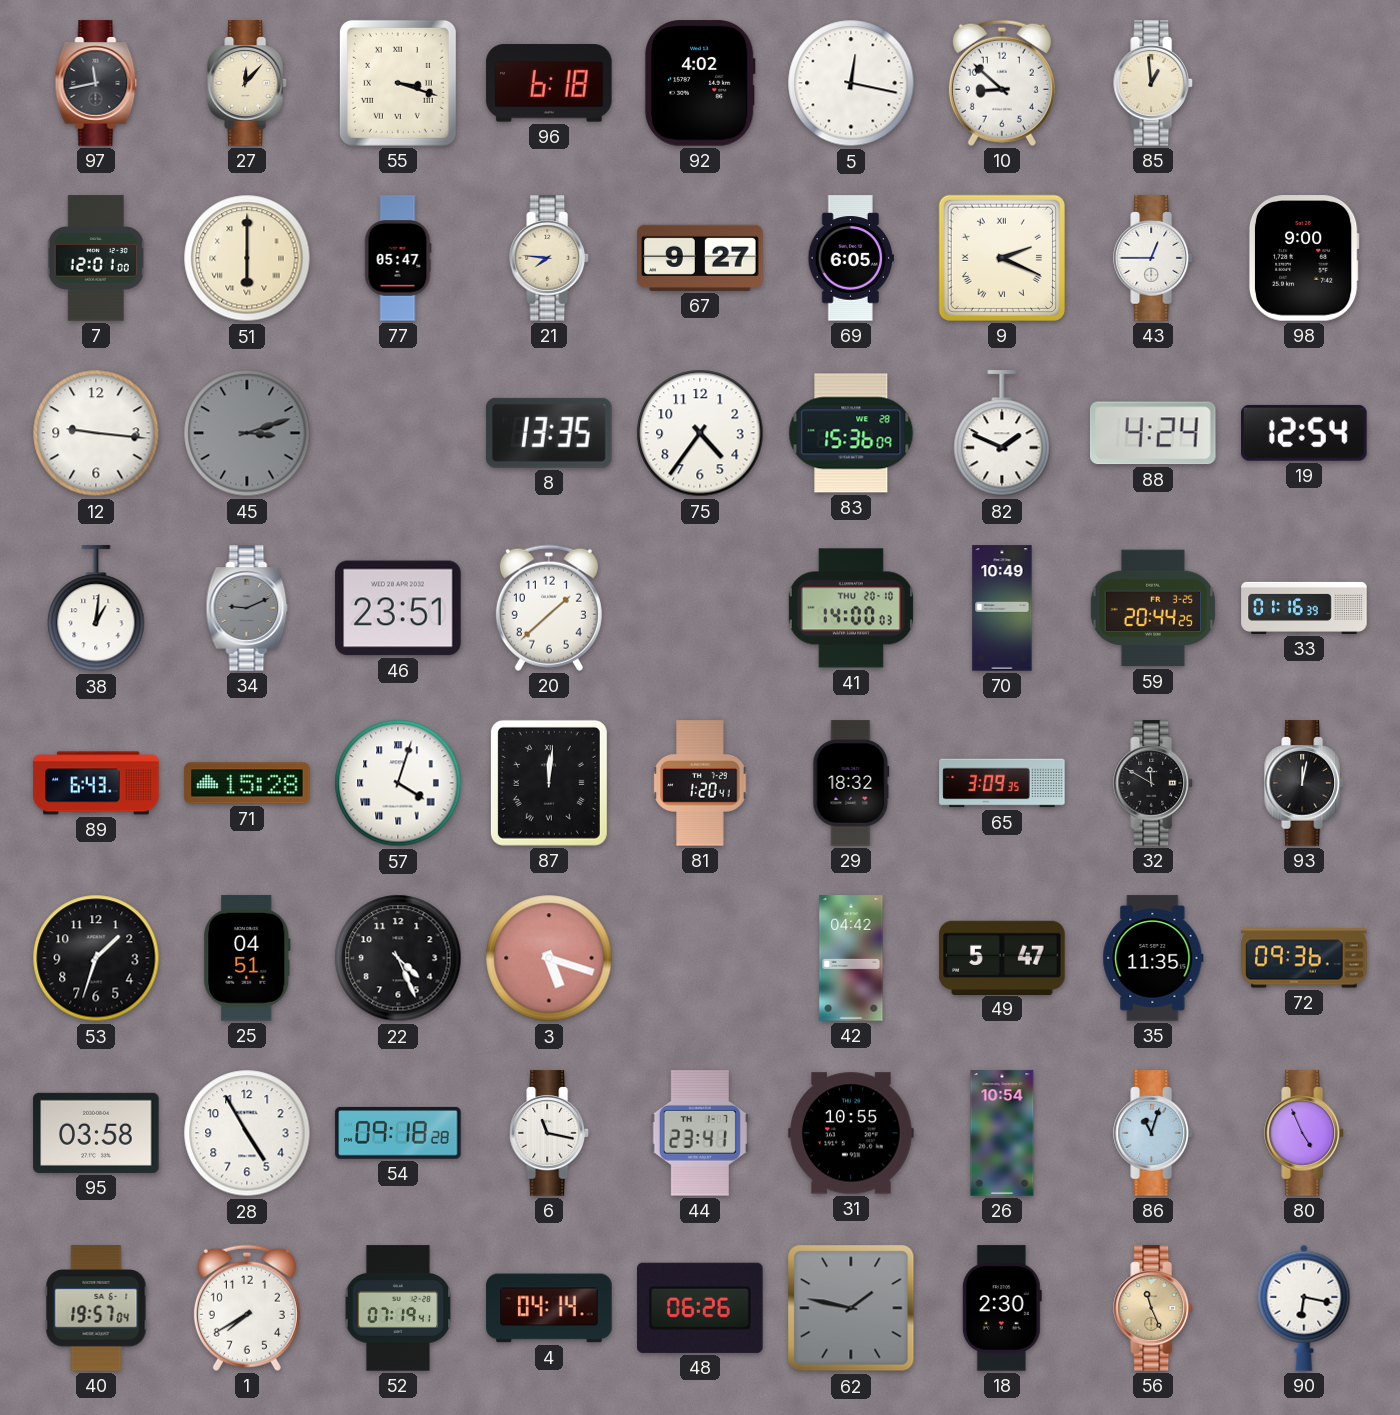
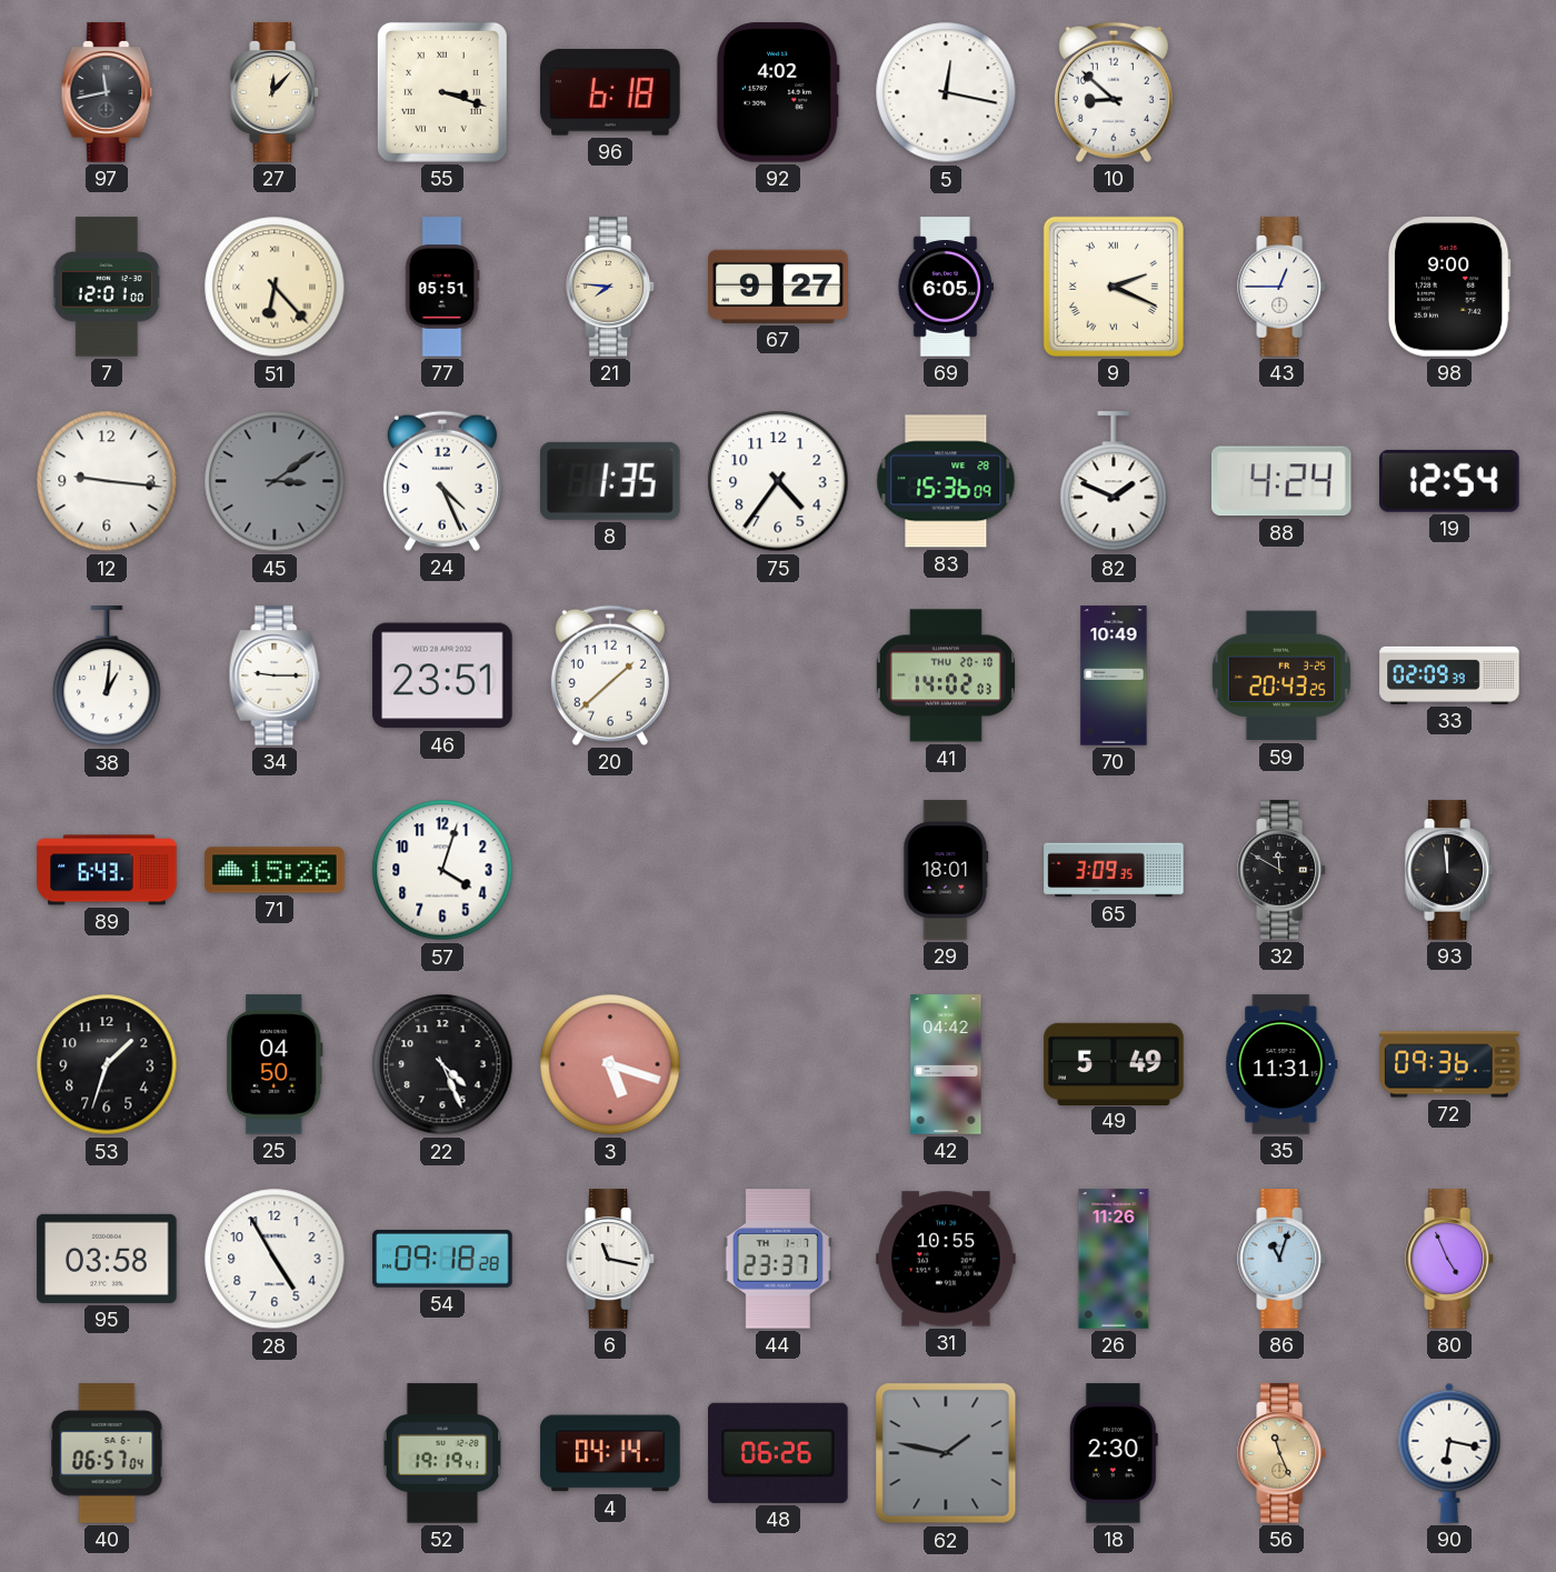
85: 12:59 -> none (1154, 83)
51: 6:00 -> 6:23 (275, 287)
77: 05:47 -> 05:51 (442, 287)
45: 3:12 -> 3:09 (275, 481)
24: none -> 4:26 (442, 481)
8: 13:35 -> 1:35 (610, 481)
34: 9:11 -> 9:15 (275, 675)
34 dial: grey -> white (275, 675)
41: 14:00 -> 14:02 (946, 675)
59: 20:44 -> 20:43 (1281, 675)
33: 01:16 -> 02:09 (1449, 675)
71: 15:28 -> 15:26 (275, 870)
57 numerals: Roman -> Arabic (442, 870)
87: 12:01 -> none (549, 783)
81: 1:20 -> none (700, 783)
29: 18:32 -> 18:01 (946, 870)
93: 12:02 -> 11:59 (1450, 870)
25: 04:51 -> 04:50 (275, 1064)
49: 5:47 -> 5:49 (1114, 1063)
35: 11:35 -> 11:31 (1281, 1064)
44: 23:41 -> 23:37 (778, 1259)
26: 10:54 -> 11:26 (1114, 1259)
40: 19:57 -> 06:57 (107, 1453)
1: 7:40 -> none (247, 1308)
52: 07:19 -> 19:19 (442, 1453)
